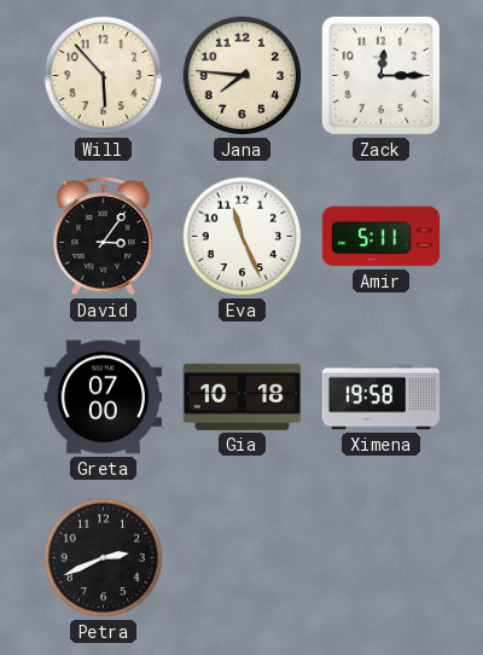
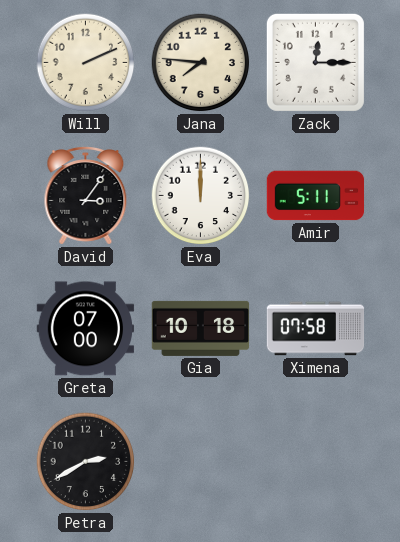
Will: 5:53 -> 2:11 (86, 63)
Eva: 11:26 -> 12:00 (201, 196)
Ximena: 19:58 -> 07:58 (316, 329)
Petra: 2:41 -> 2:40 (86, 462)
